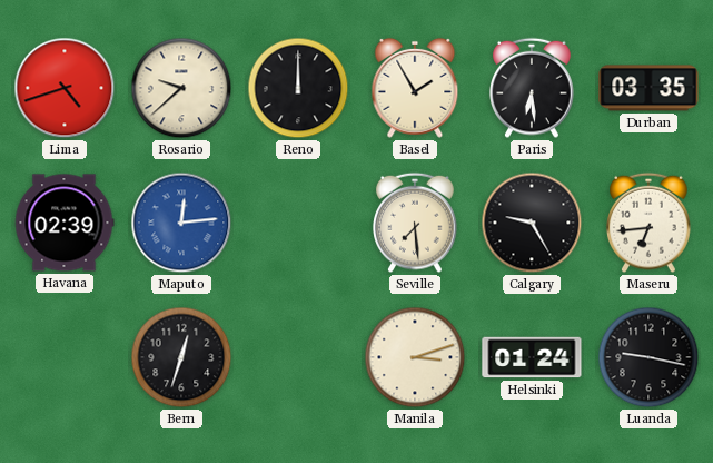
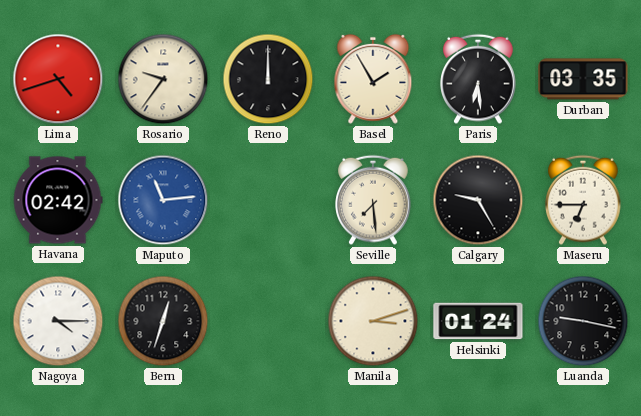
Rosario: 9:38 -> 9:36 (163, 79)
Havana: 02:39 -> 02:42 (58, 200)
Maputo: 12:14 -> 11:14 (163, 200)
Maseru: 6:44 -> 6:45 (583, 200)
Nagoya: none -> 4:15 (58, 321)
